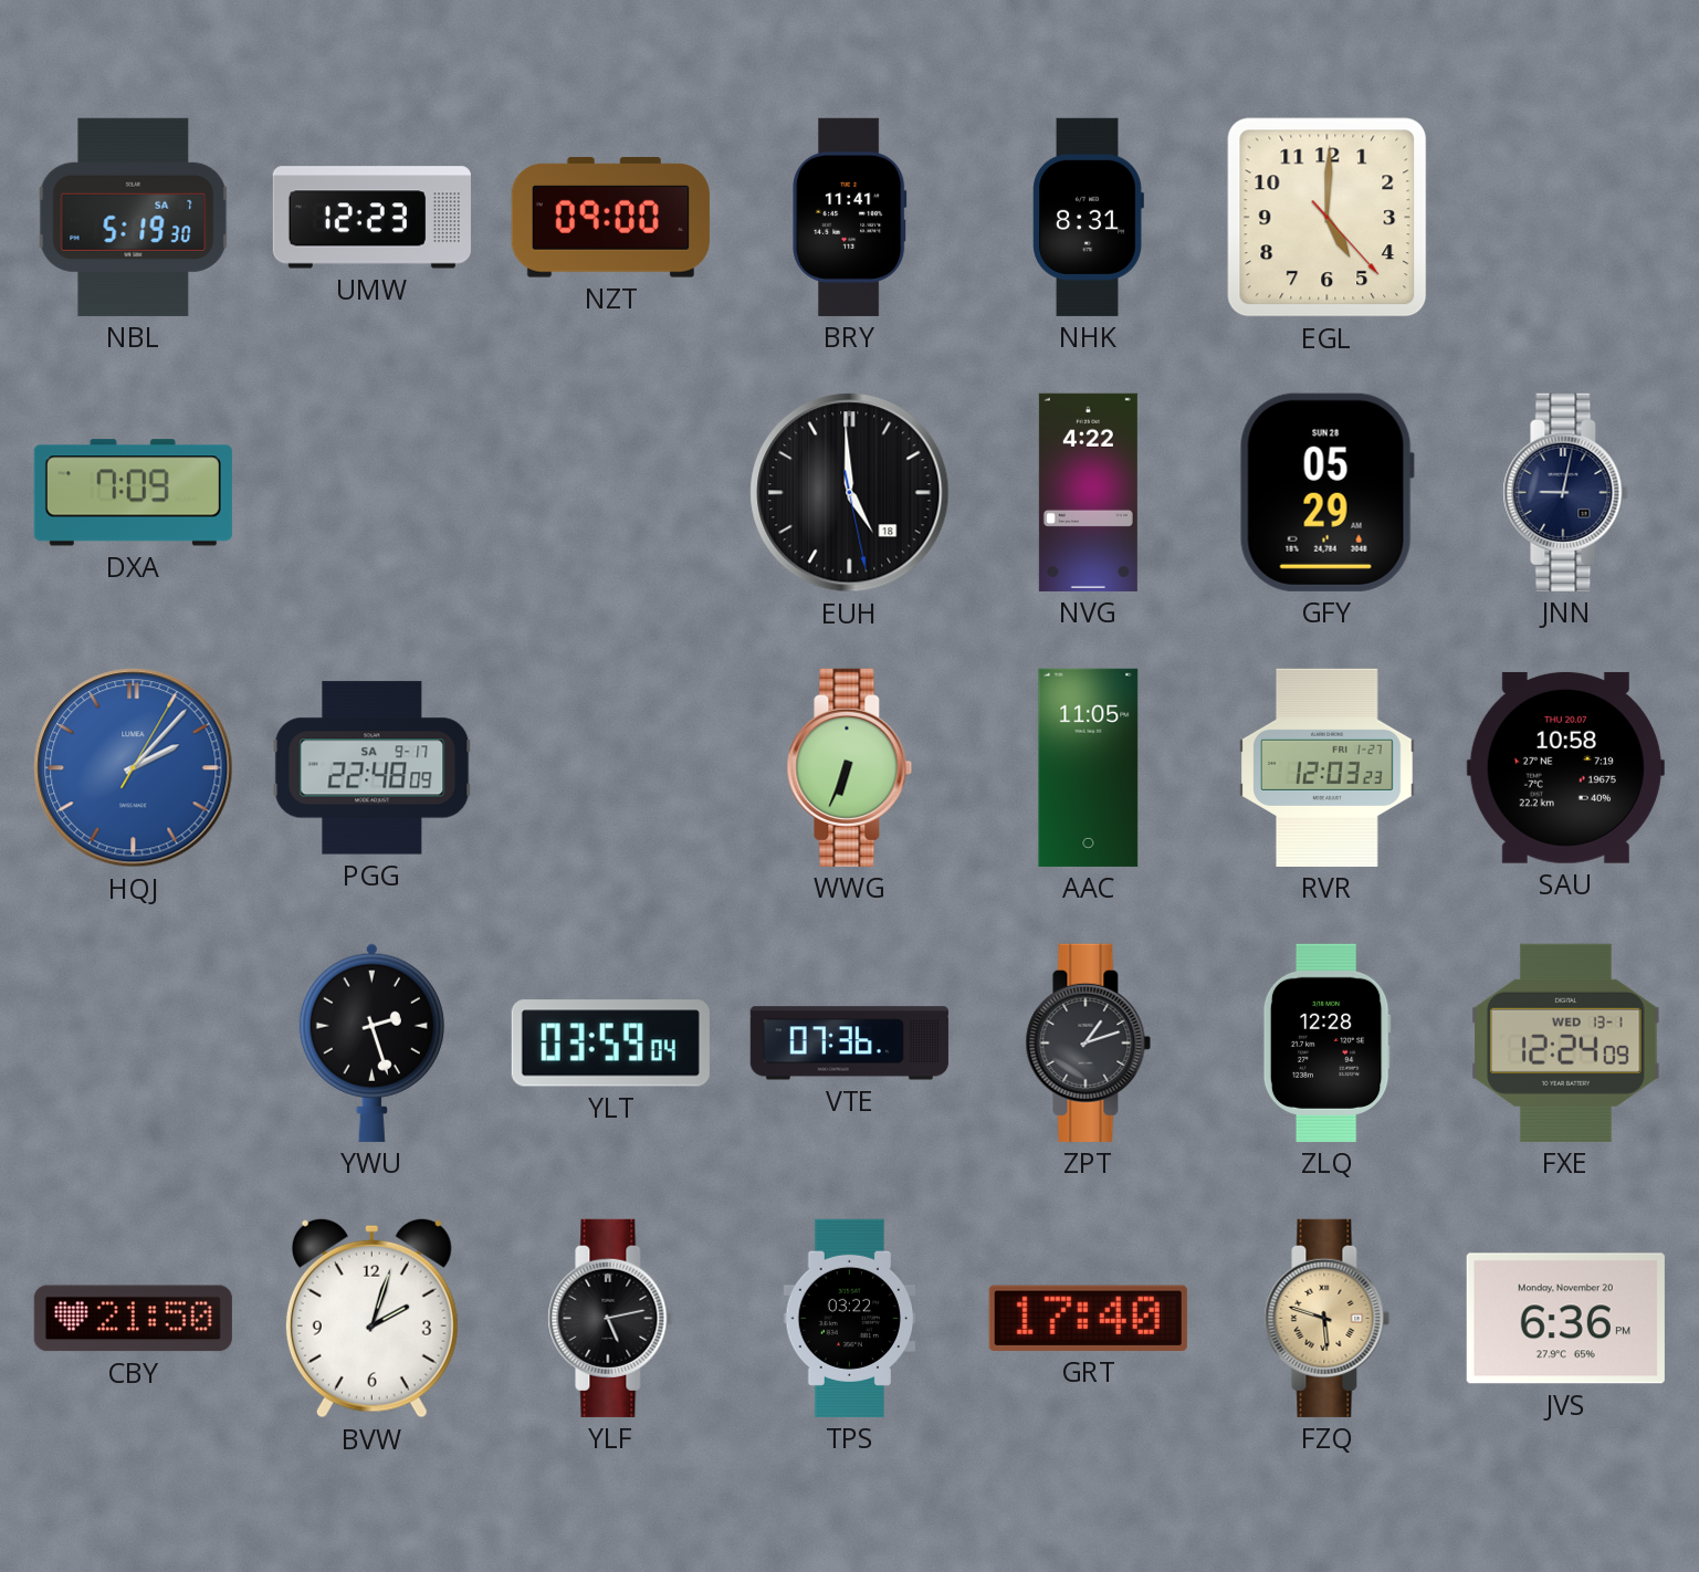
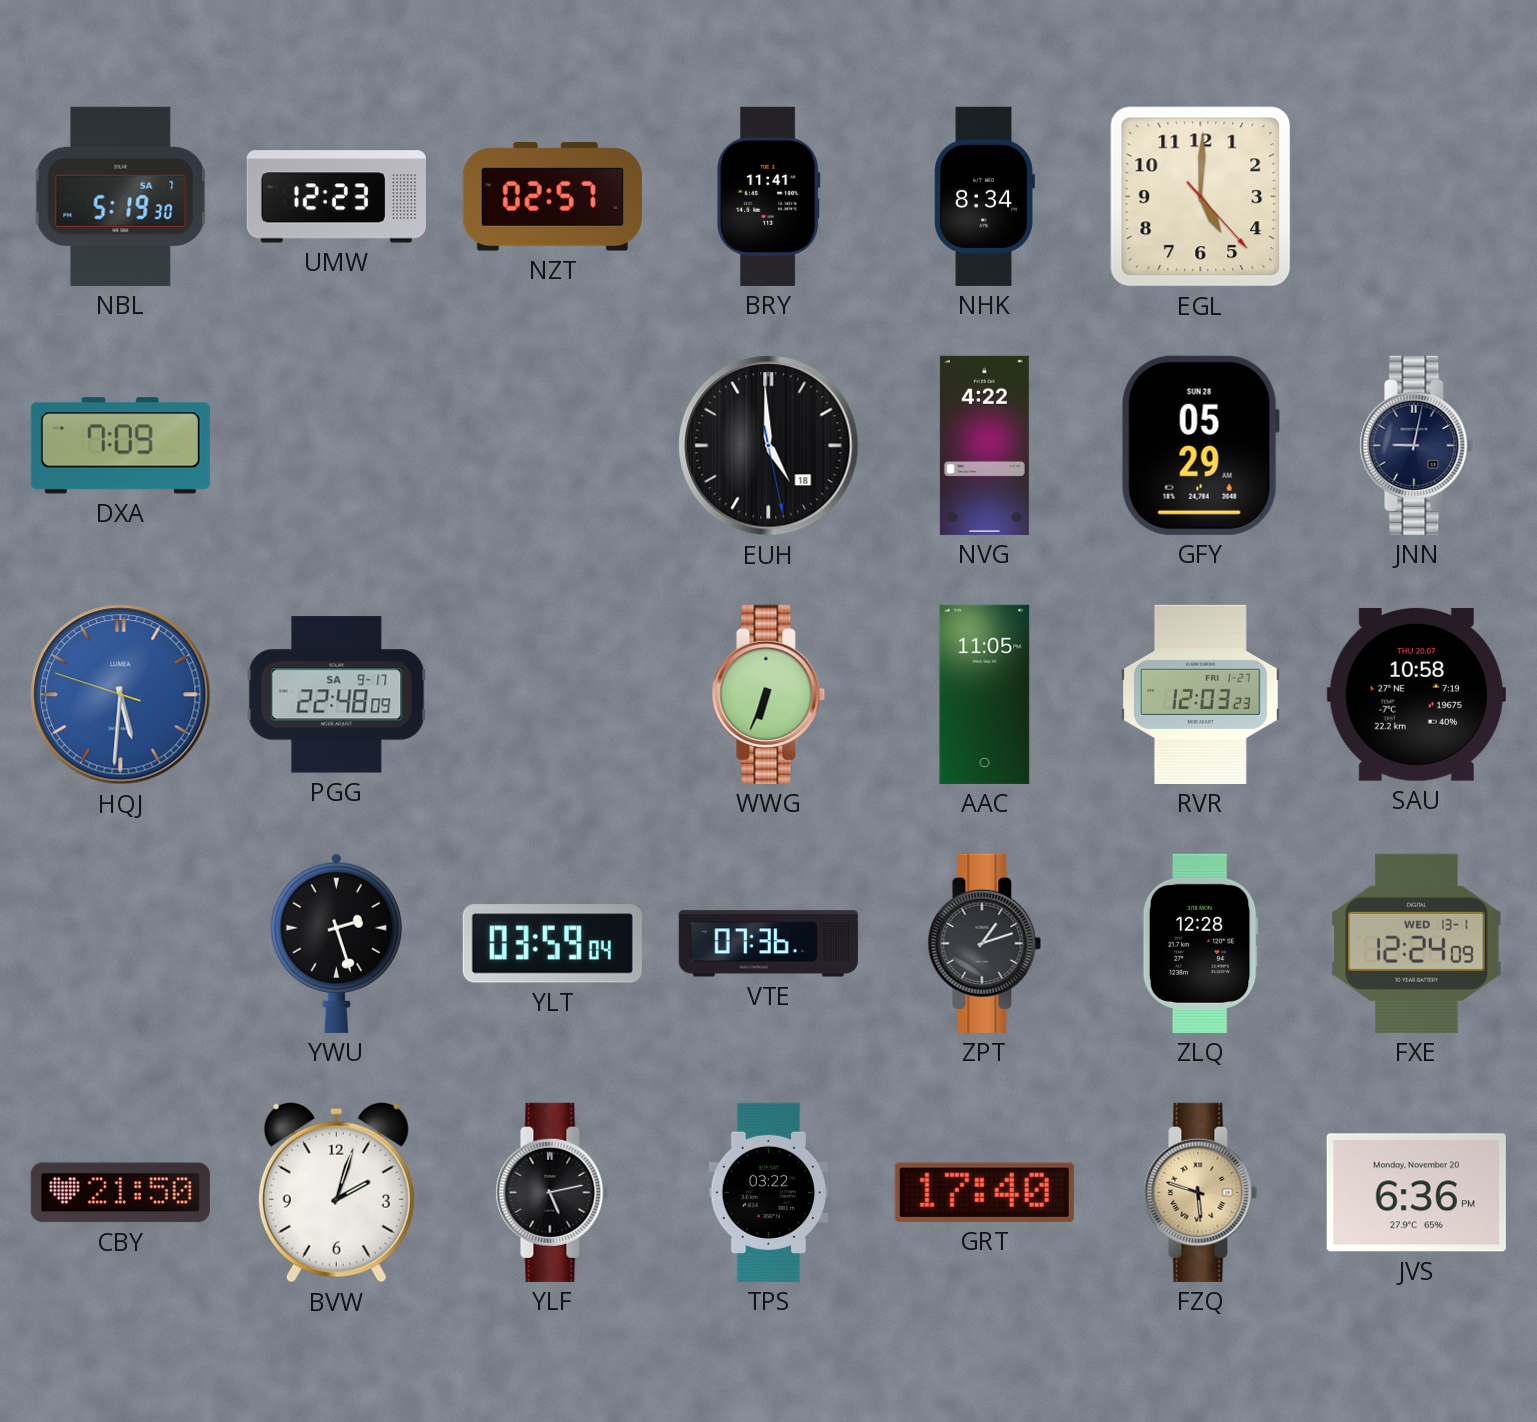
NZT: 09:00 -> 02:57 (552, 197)
NHK: 8:31 -> 8:34 (984, 196)
HQJ: 2:07 -> 5:30 (121, 695)
